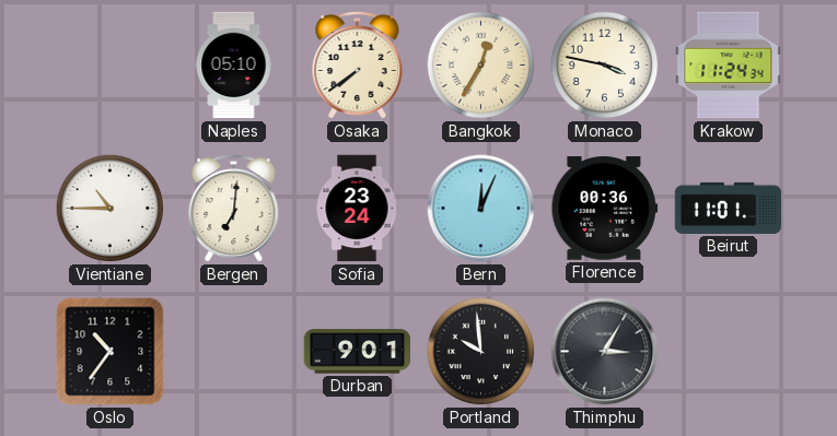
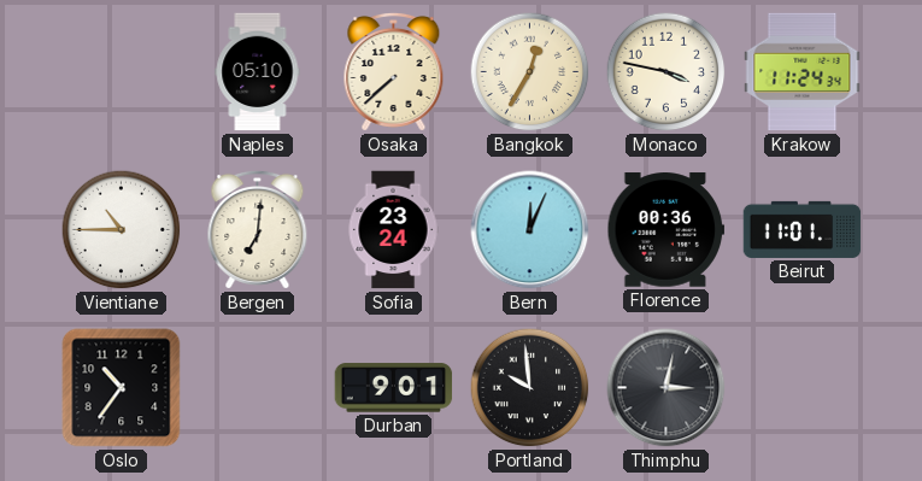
Osaka: 7:39 -> 7:38 (394, 71)
Thimphu: 3:05 -> 3:02 (666, 388)
